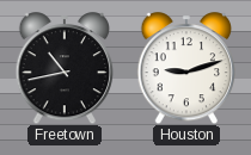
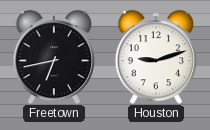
Freetown: 10:43 -> 6:43 (54, 57)
